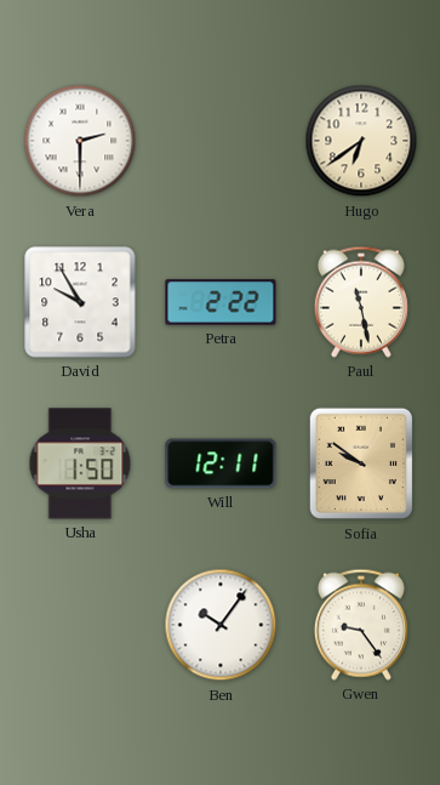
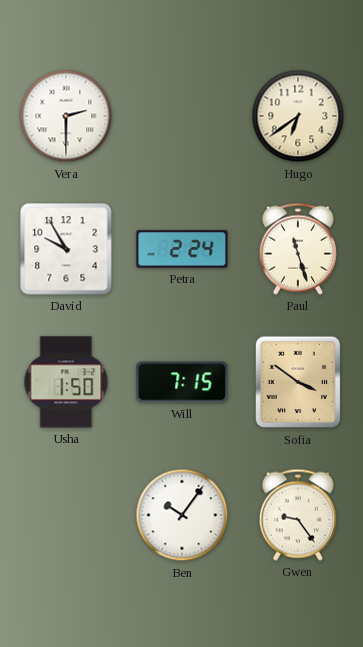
Petra: 2:22 -> 2:24 (182, 249)
Paul: 11:28 -> 11:27 (298, 249)
Will: 12:11 -> 7:15 (182, 382)
Sofia: 9:51 -> 3:51 (298, 382)
